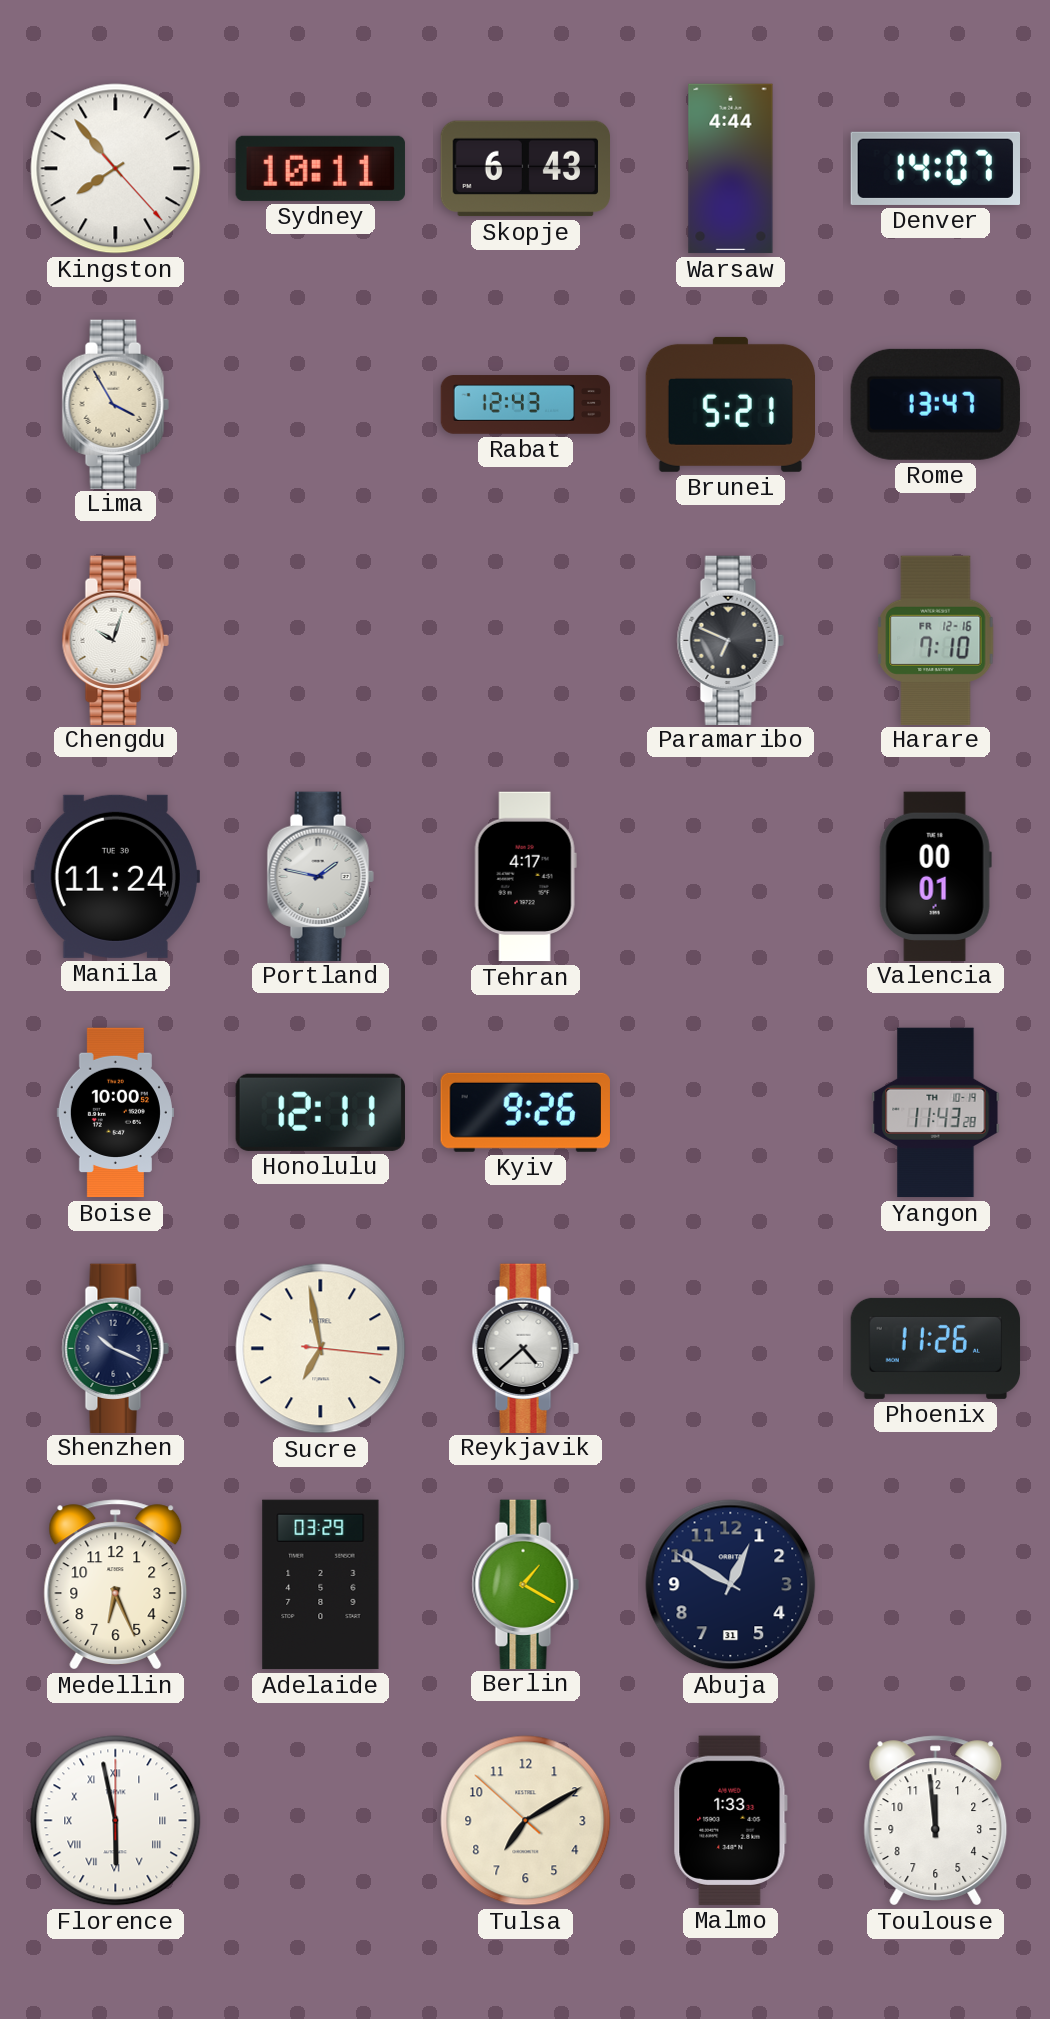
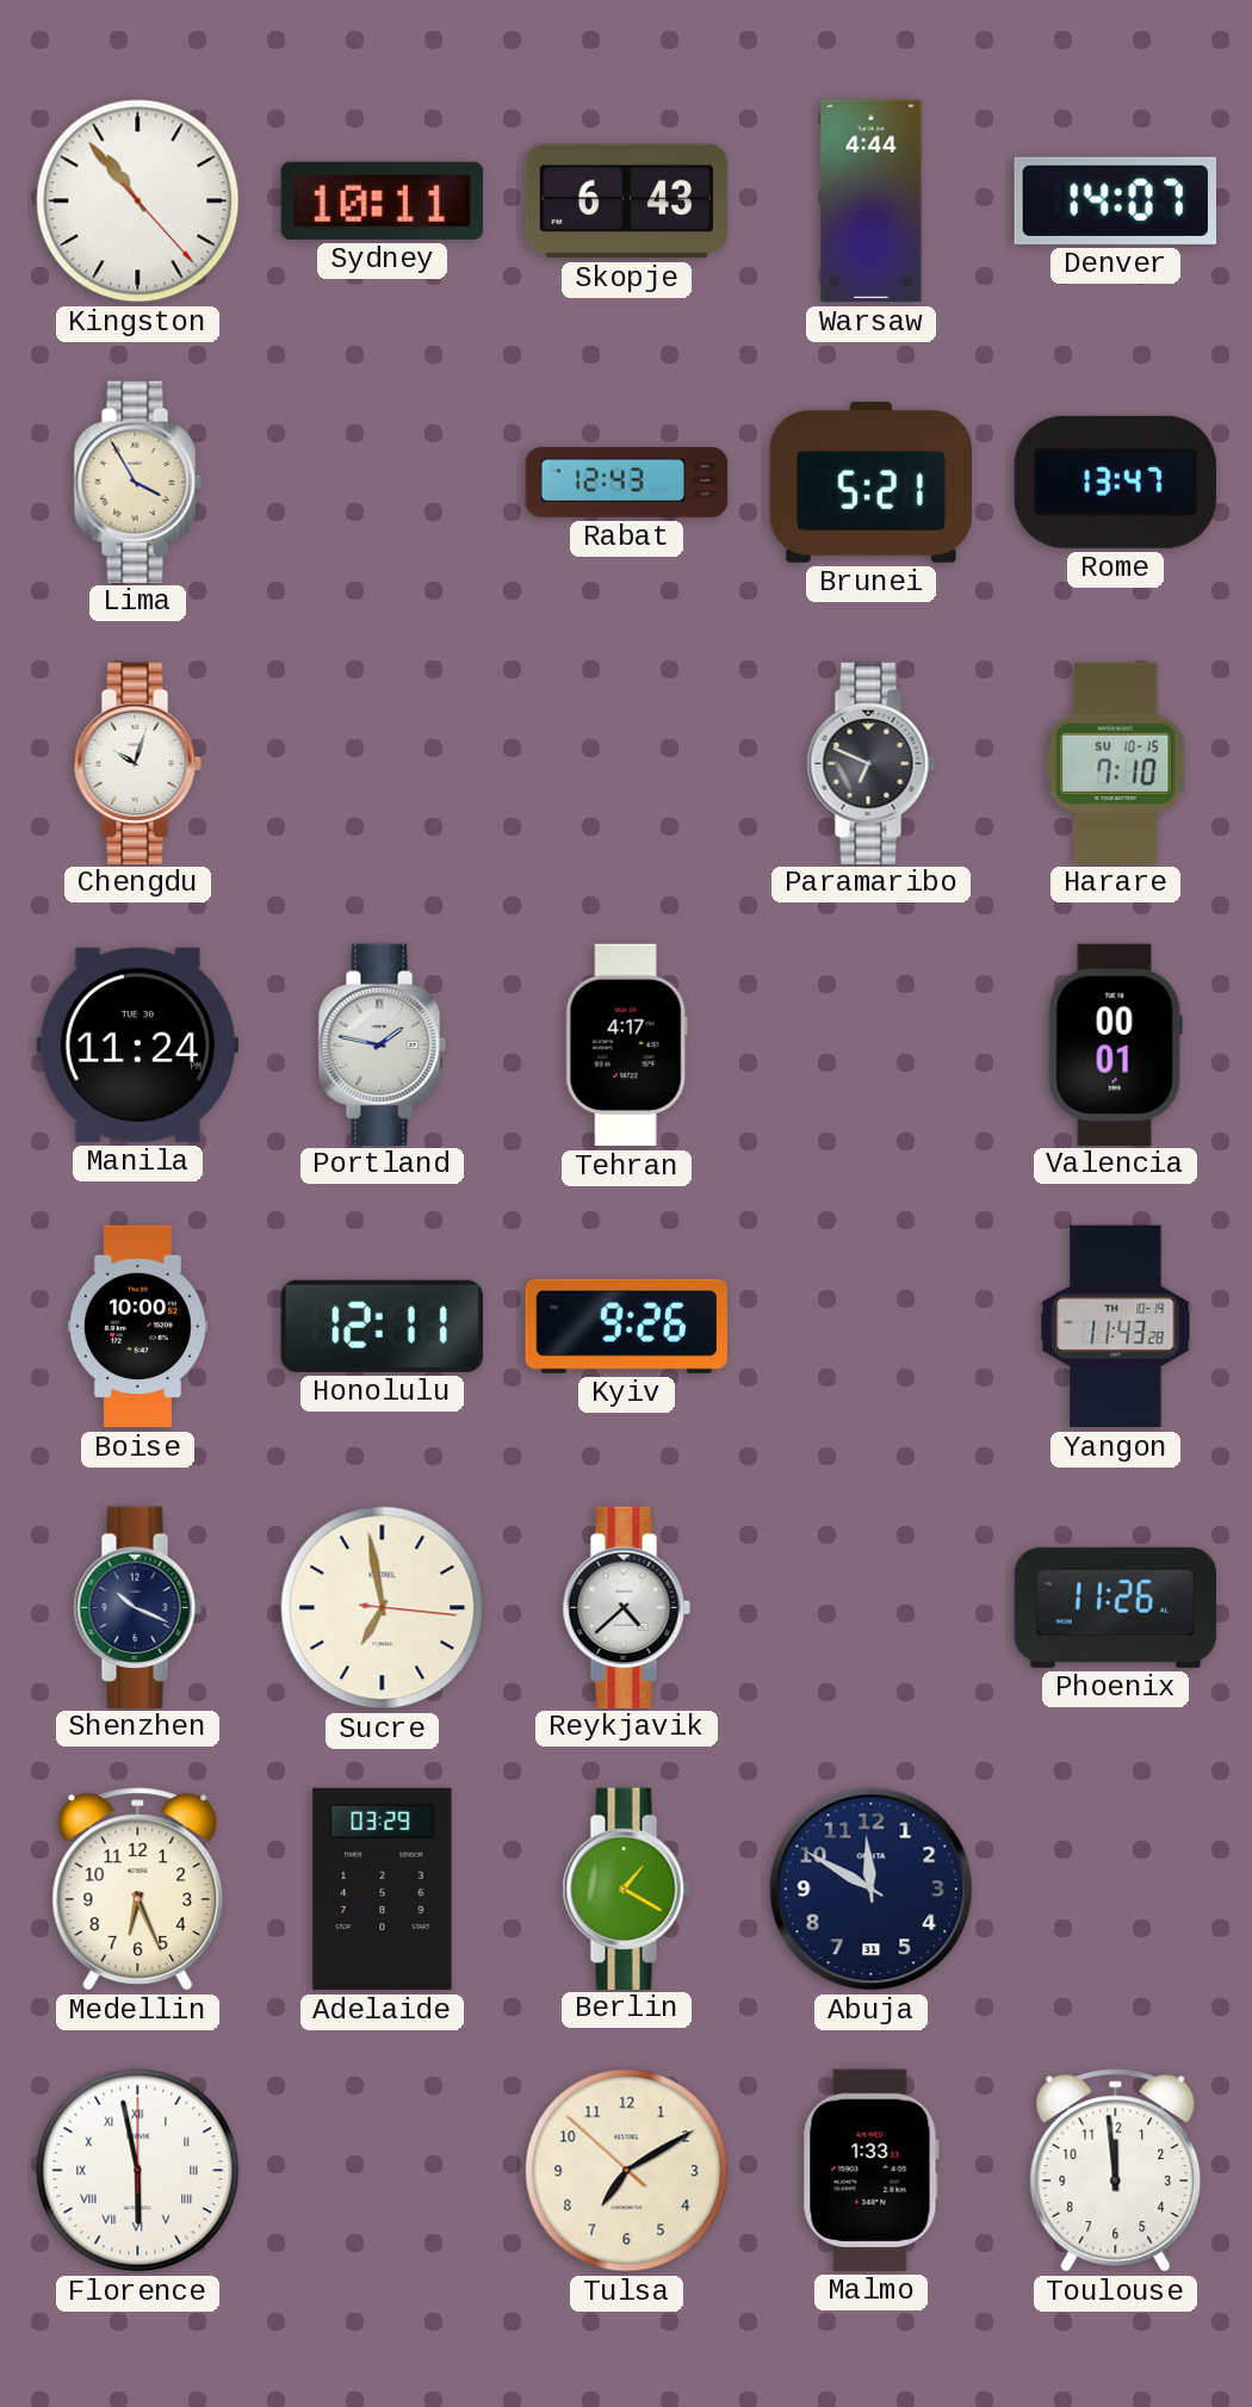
Kingston: 7:53 -> 10:53 (138, 201)
Harare date: FR 12-16 -> SU 10-15 (1116, 763)
Abuja: 12:50 -> 11:50 (872, 1890)
